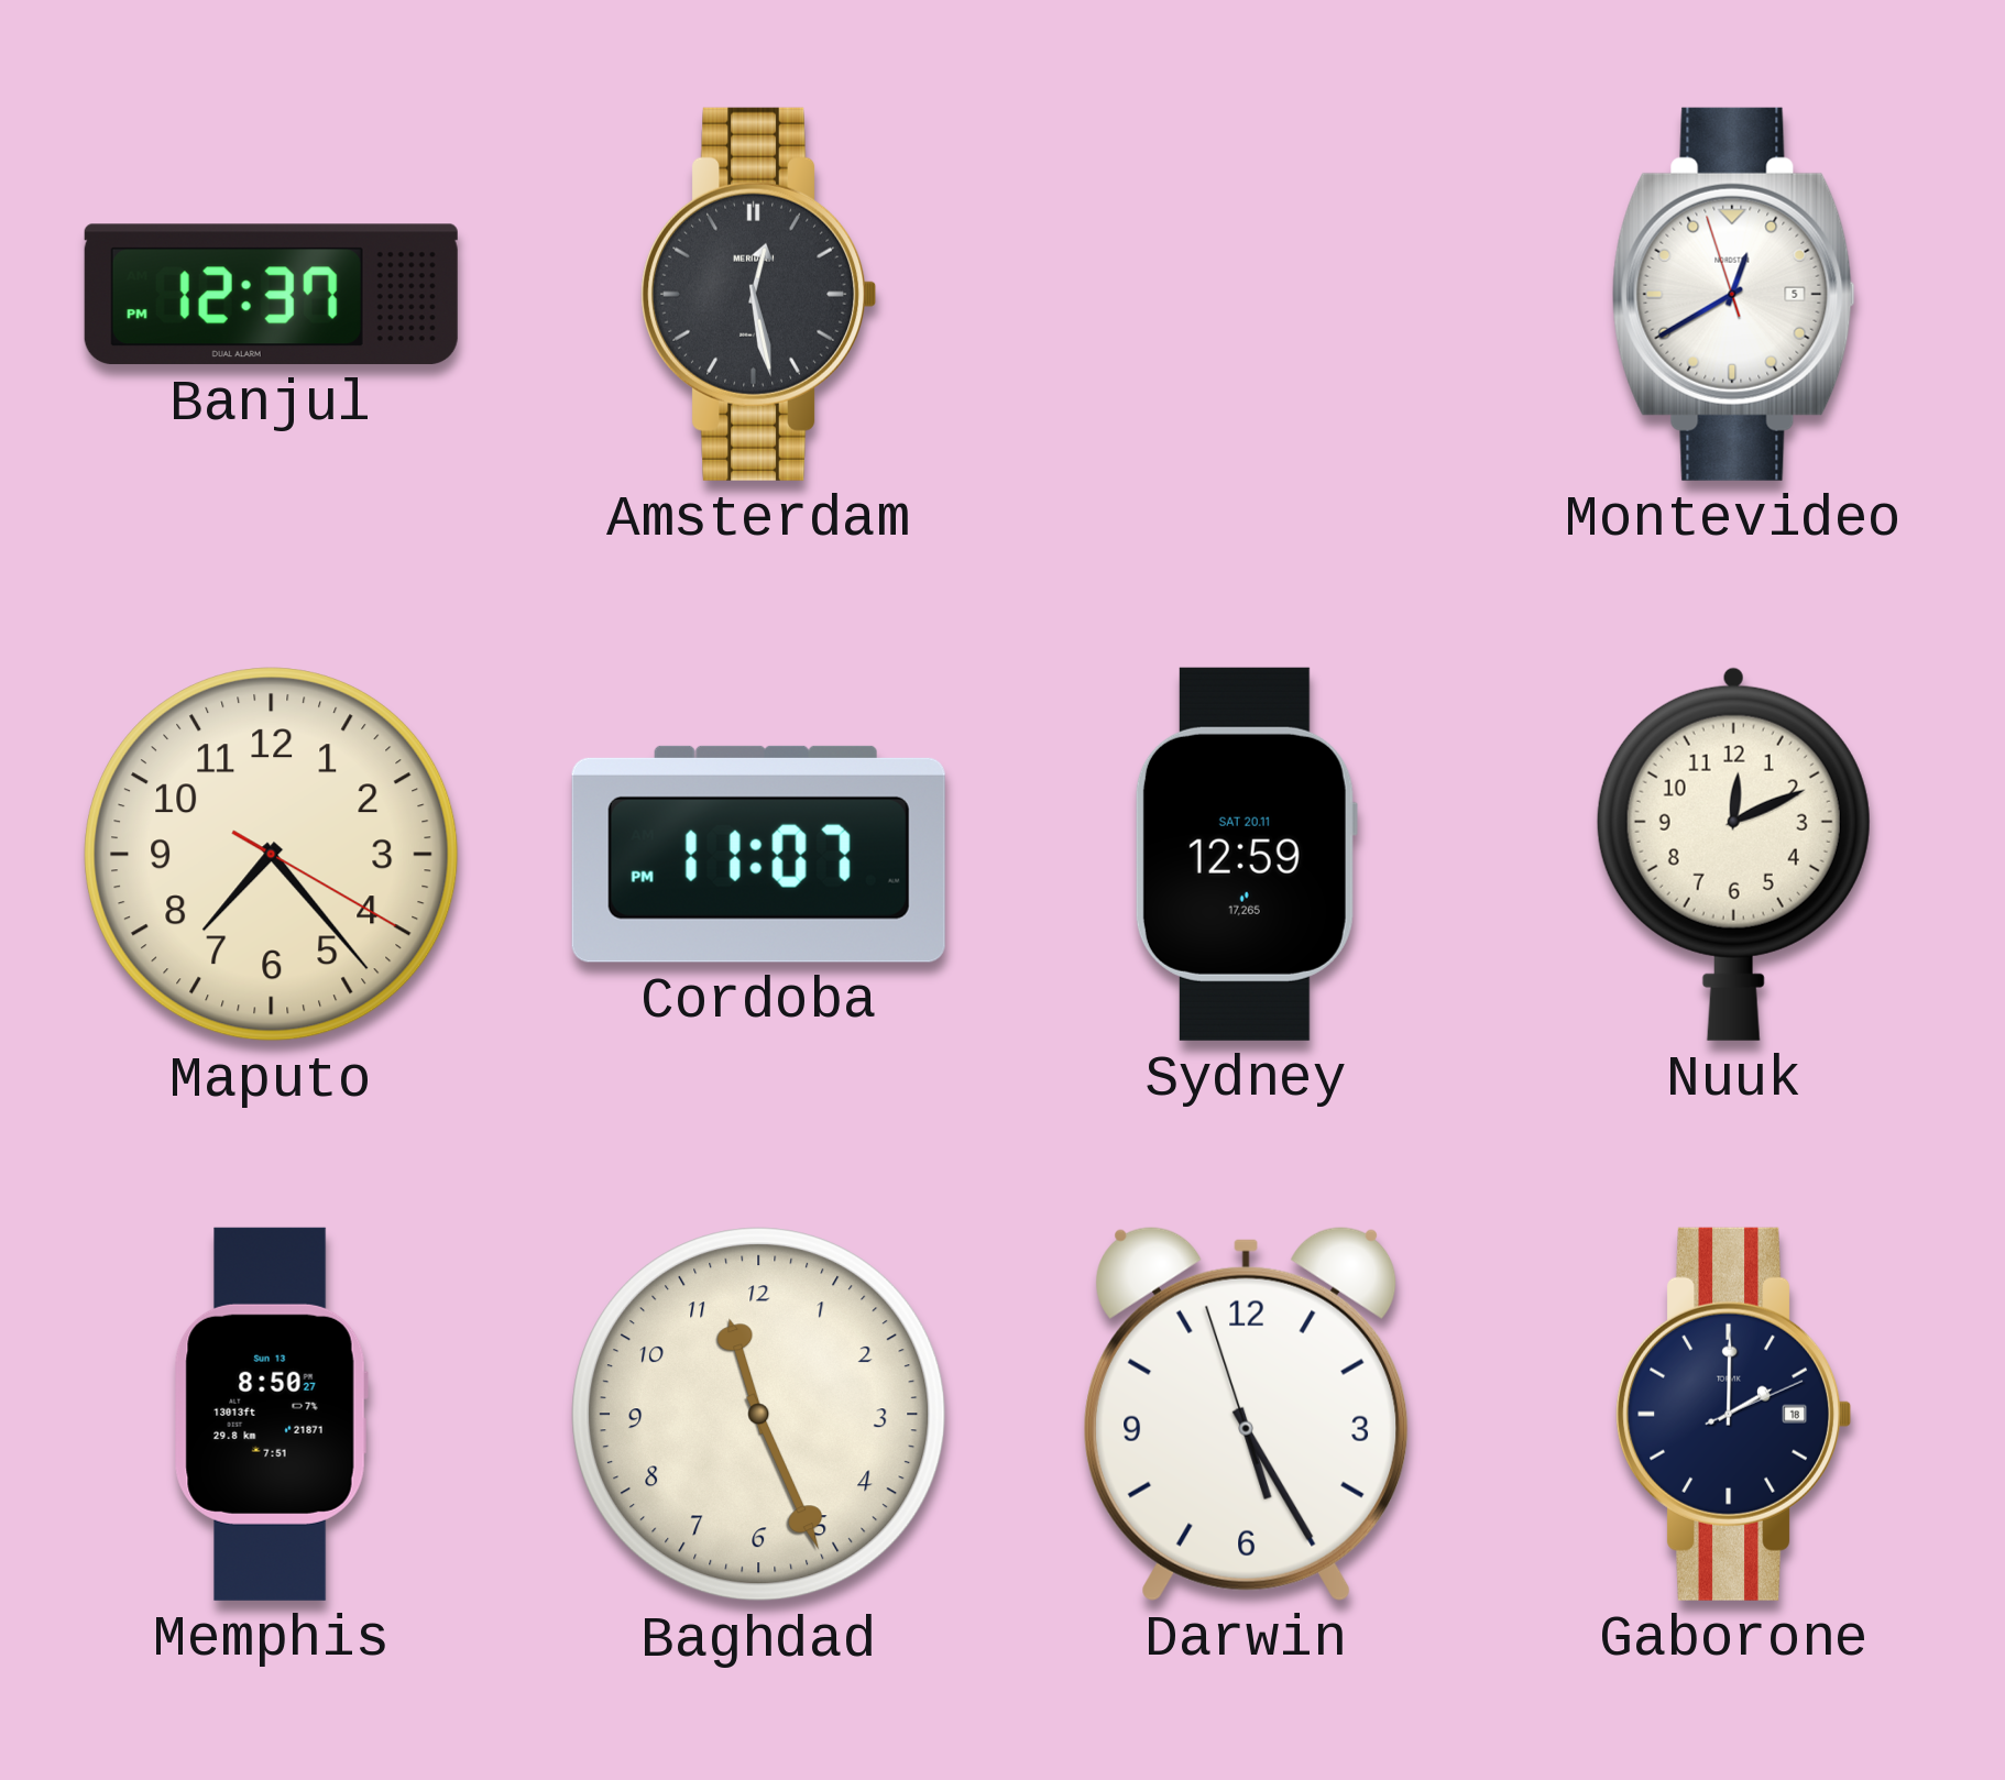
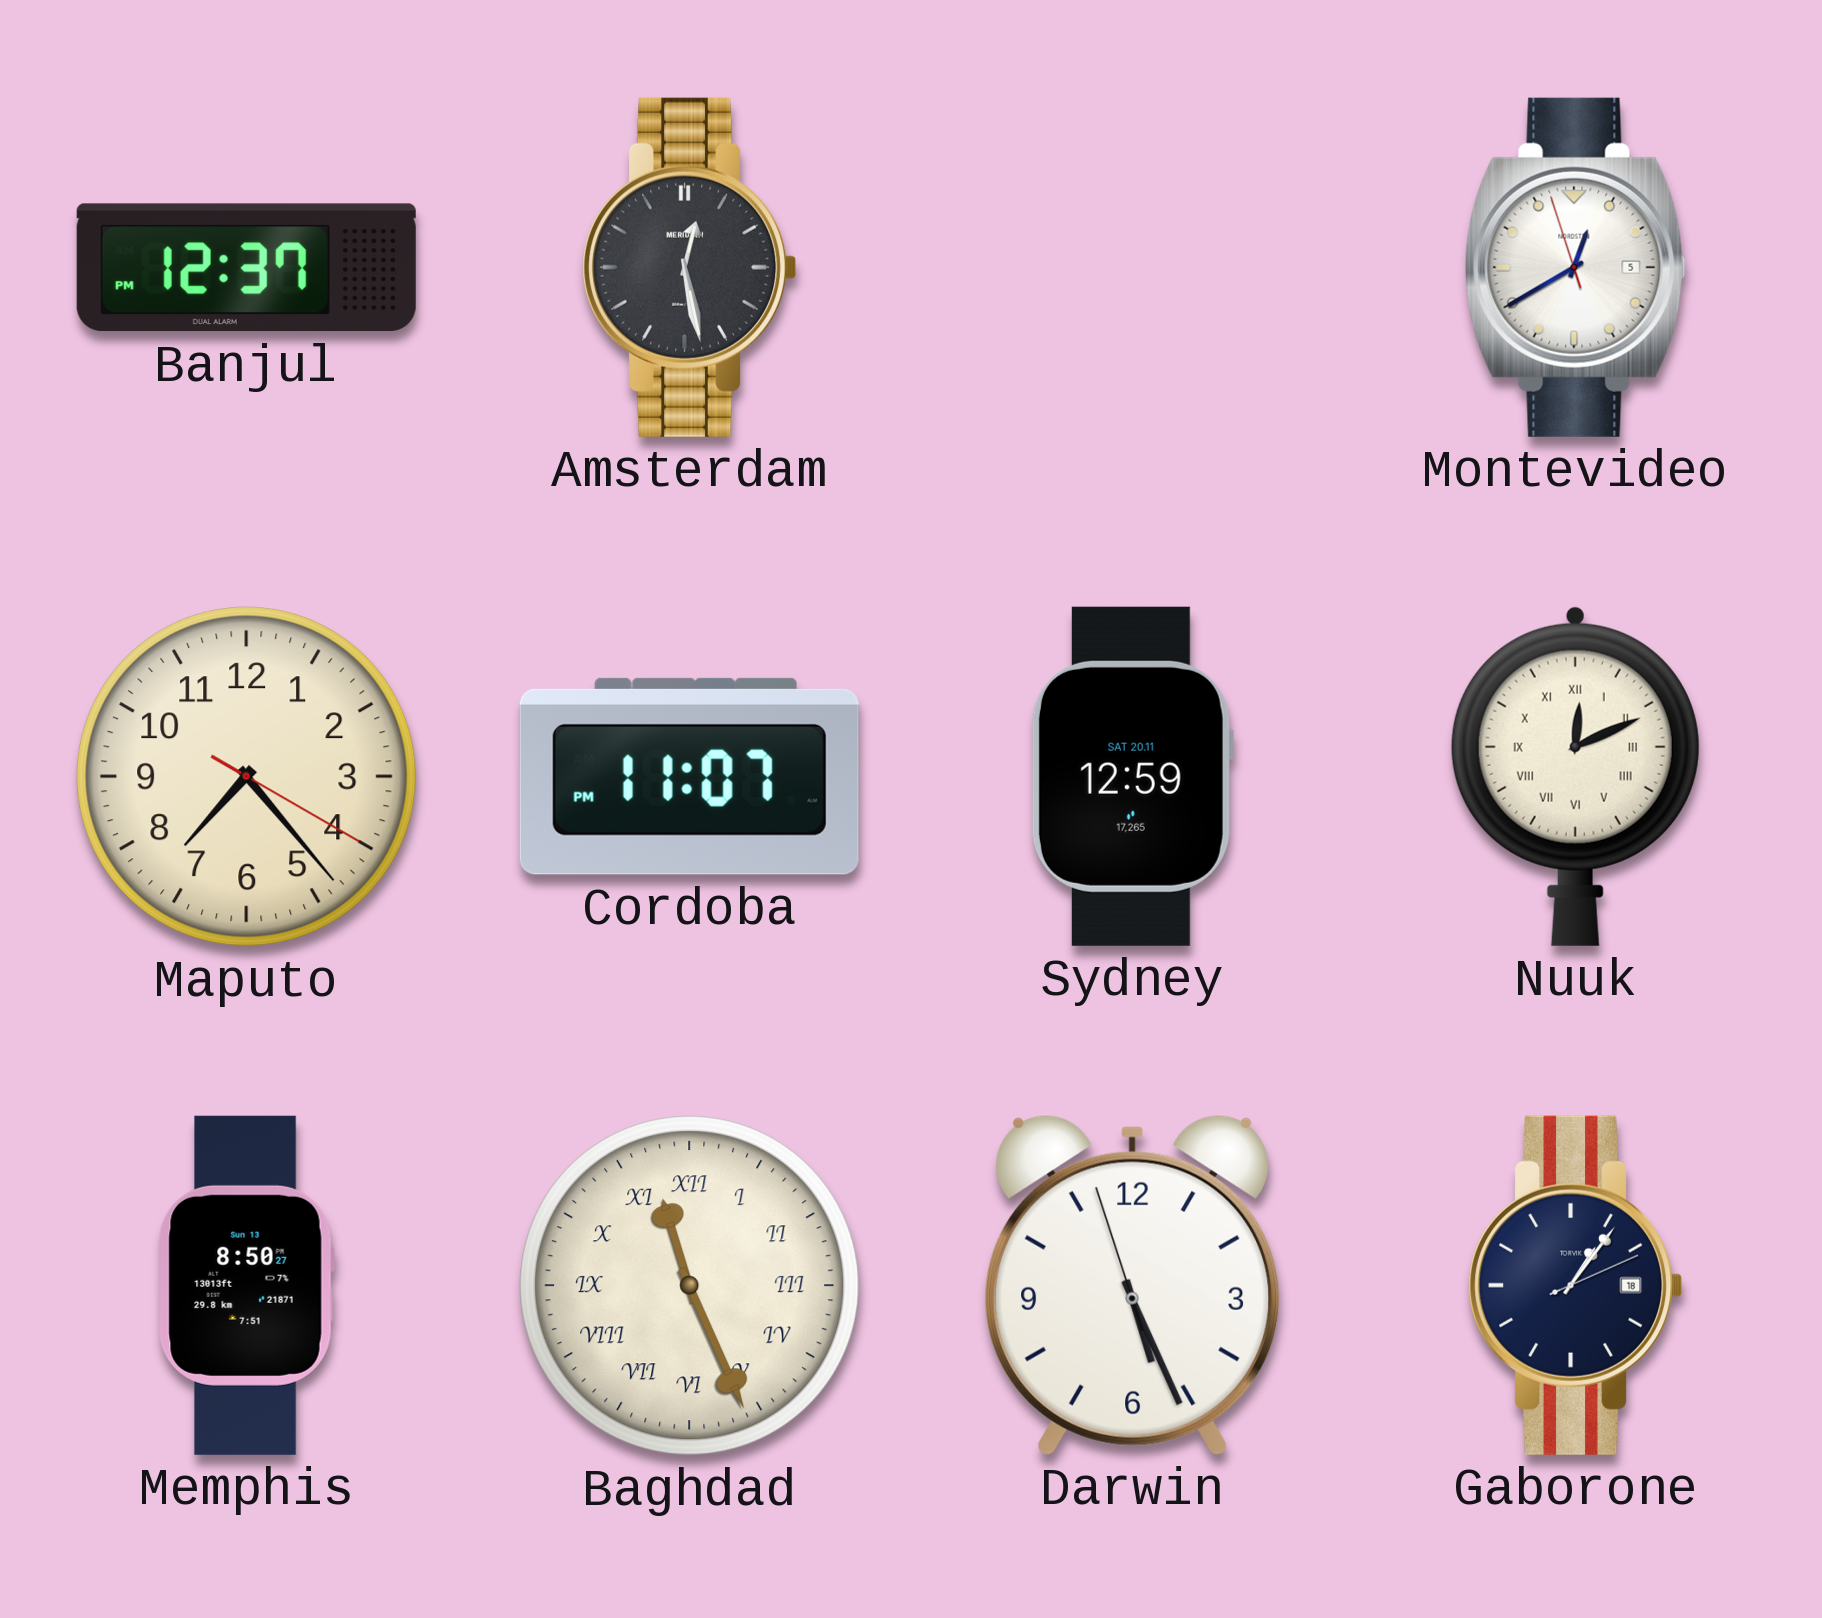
Nuuk numerals: Arabic -> Roman (1575, 776)
Baghdad numerals: Arabic -> Roman (690, 1286)
Darwin: 5:24 -> 5:25 (1133, 1285)
Gaborone: 2:00 -> 1:06 (1576, 1285)
